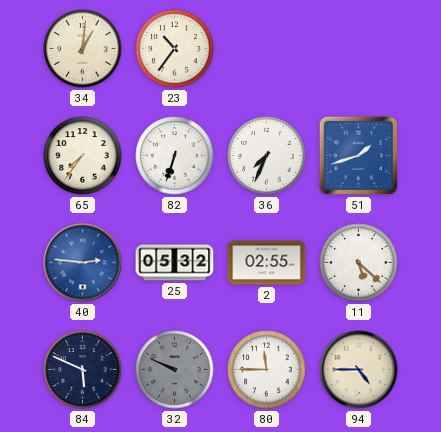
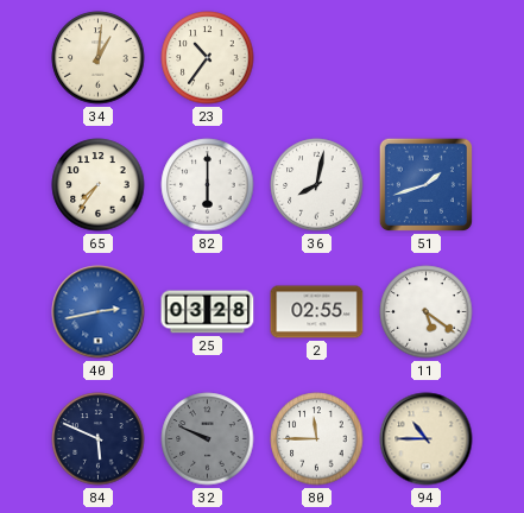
82: 6:33 -> 6:00 (208, 185)
36: 7:34 -> 8:02 (317, 185)
40: 2:46 -> 2:43 (99, 312)
25: 05:32 -> 03:28 (208, 312)
11: 5:22 -> 5:21 (427, 312)
94: 4:45 -> 10:45 (427, 439)
